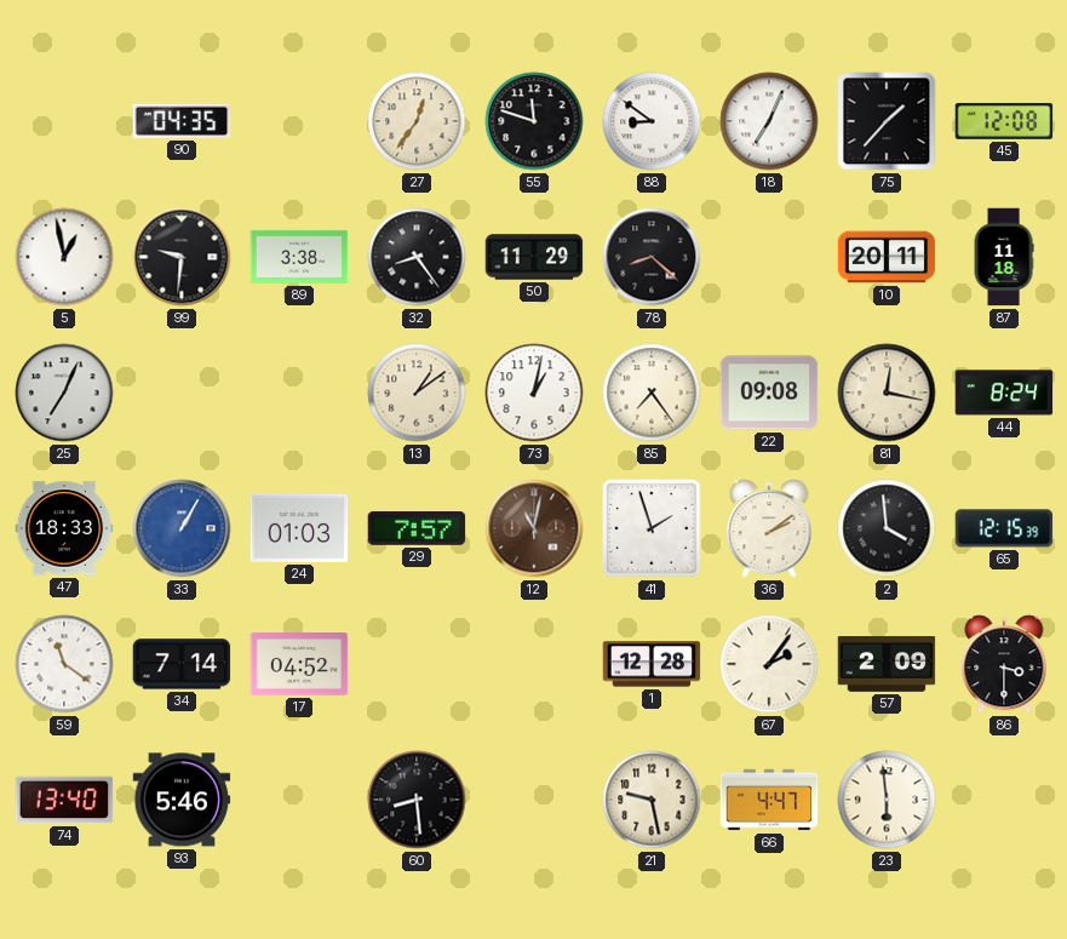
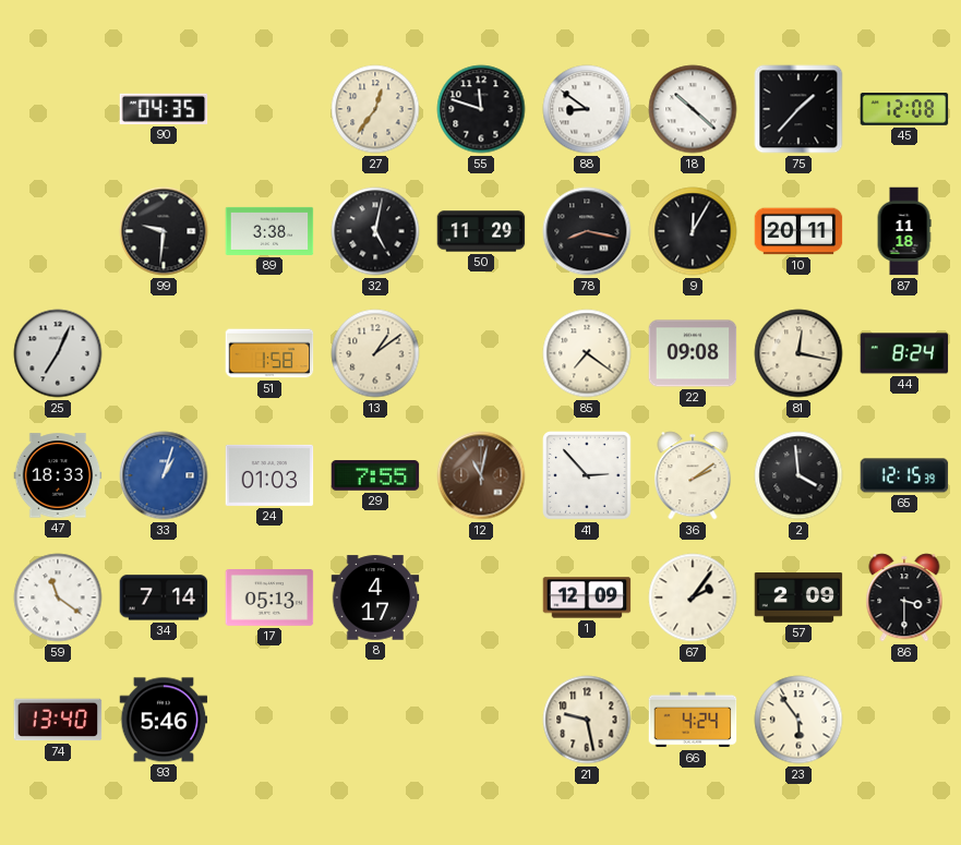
18: 7:04 -> 10:22 (693, 109)
5: 12:58 -> none (64, 257)
32: 8:24 -> 5:02 (375, 231)
78: 8:22 -> 8:17 (587, 231)
9: none -> 12:05 (693, 231)
51: none -> 1:58 (269, 353)
73: 1:02 -> none (534, 393)
85: 7:24 -> 7:21 (587, 353)
33: 1:05 -> 1:03 (164, 475)
29: 7:57 -> 7:55 (375, 475)
41: 1:57 -> 2:53 (588, 476)
17: 04:52 -> 05:13 (269, 599)
8: none -> 4:17 (375, 597)
1: 12:28 -> 12:09 (587, 597)
60: 8:29 -> none (417, 800)
66: 4:47 -> 4:24 (693, 720)
23: 5:59 -> 5:54 (798, 720)
